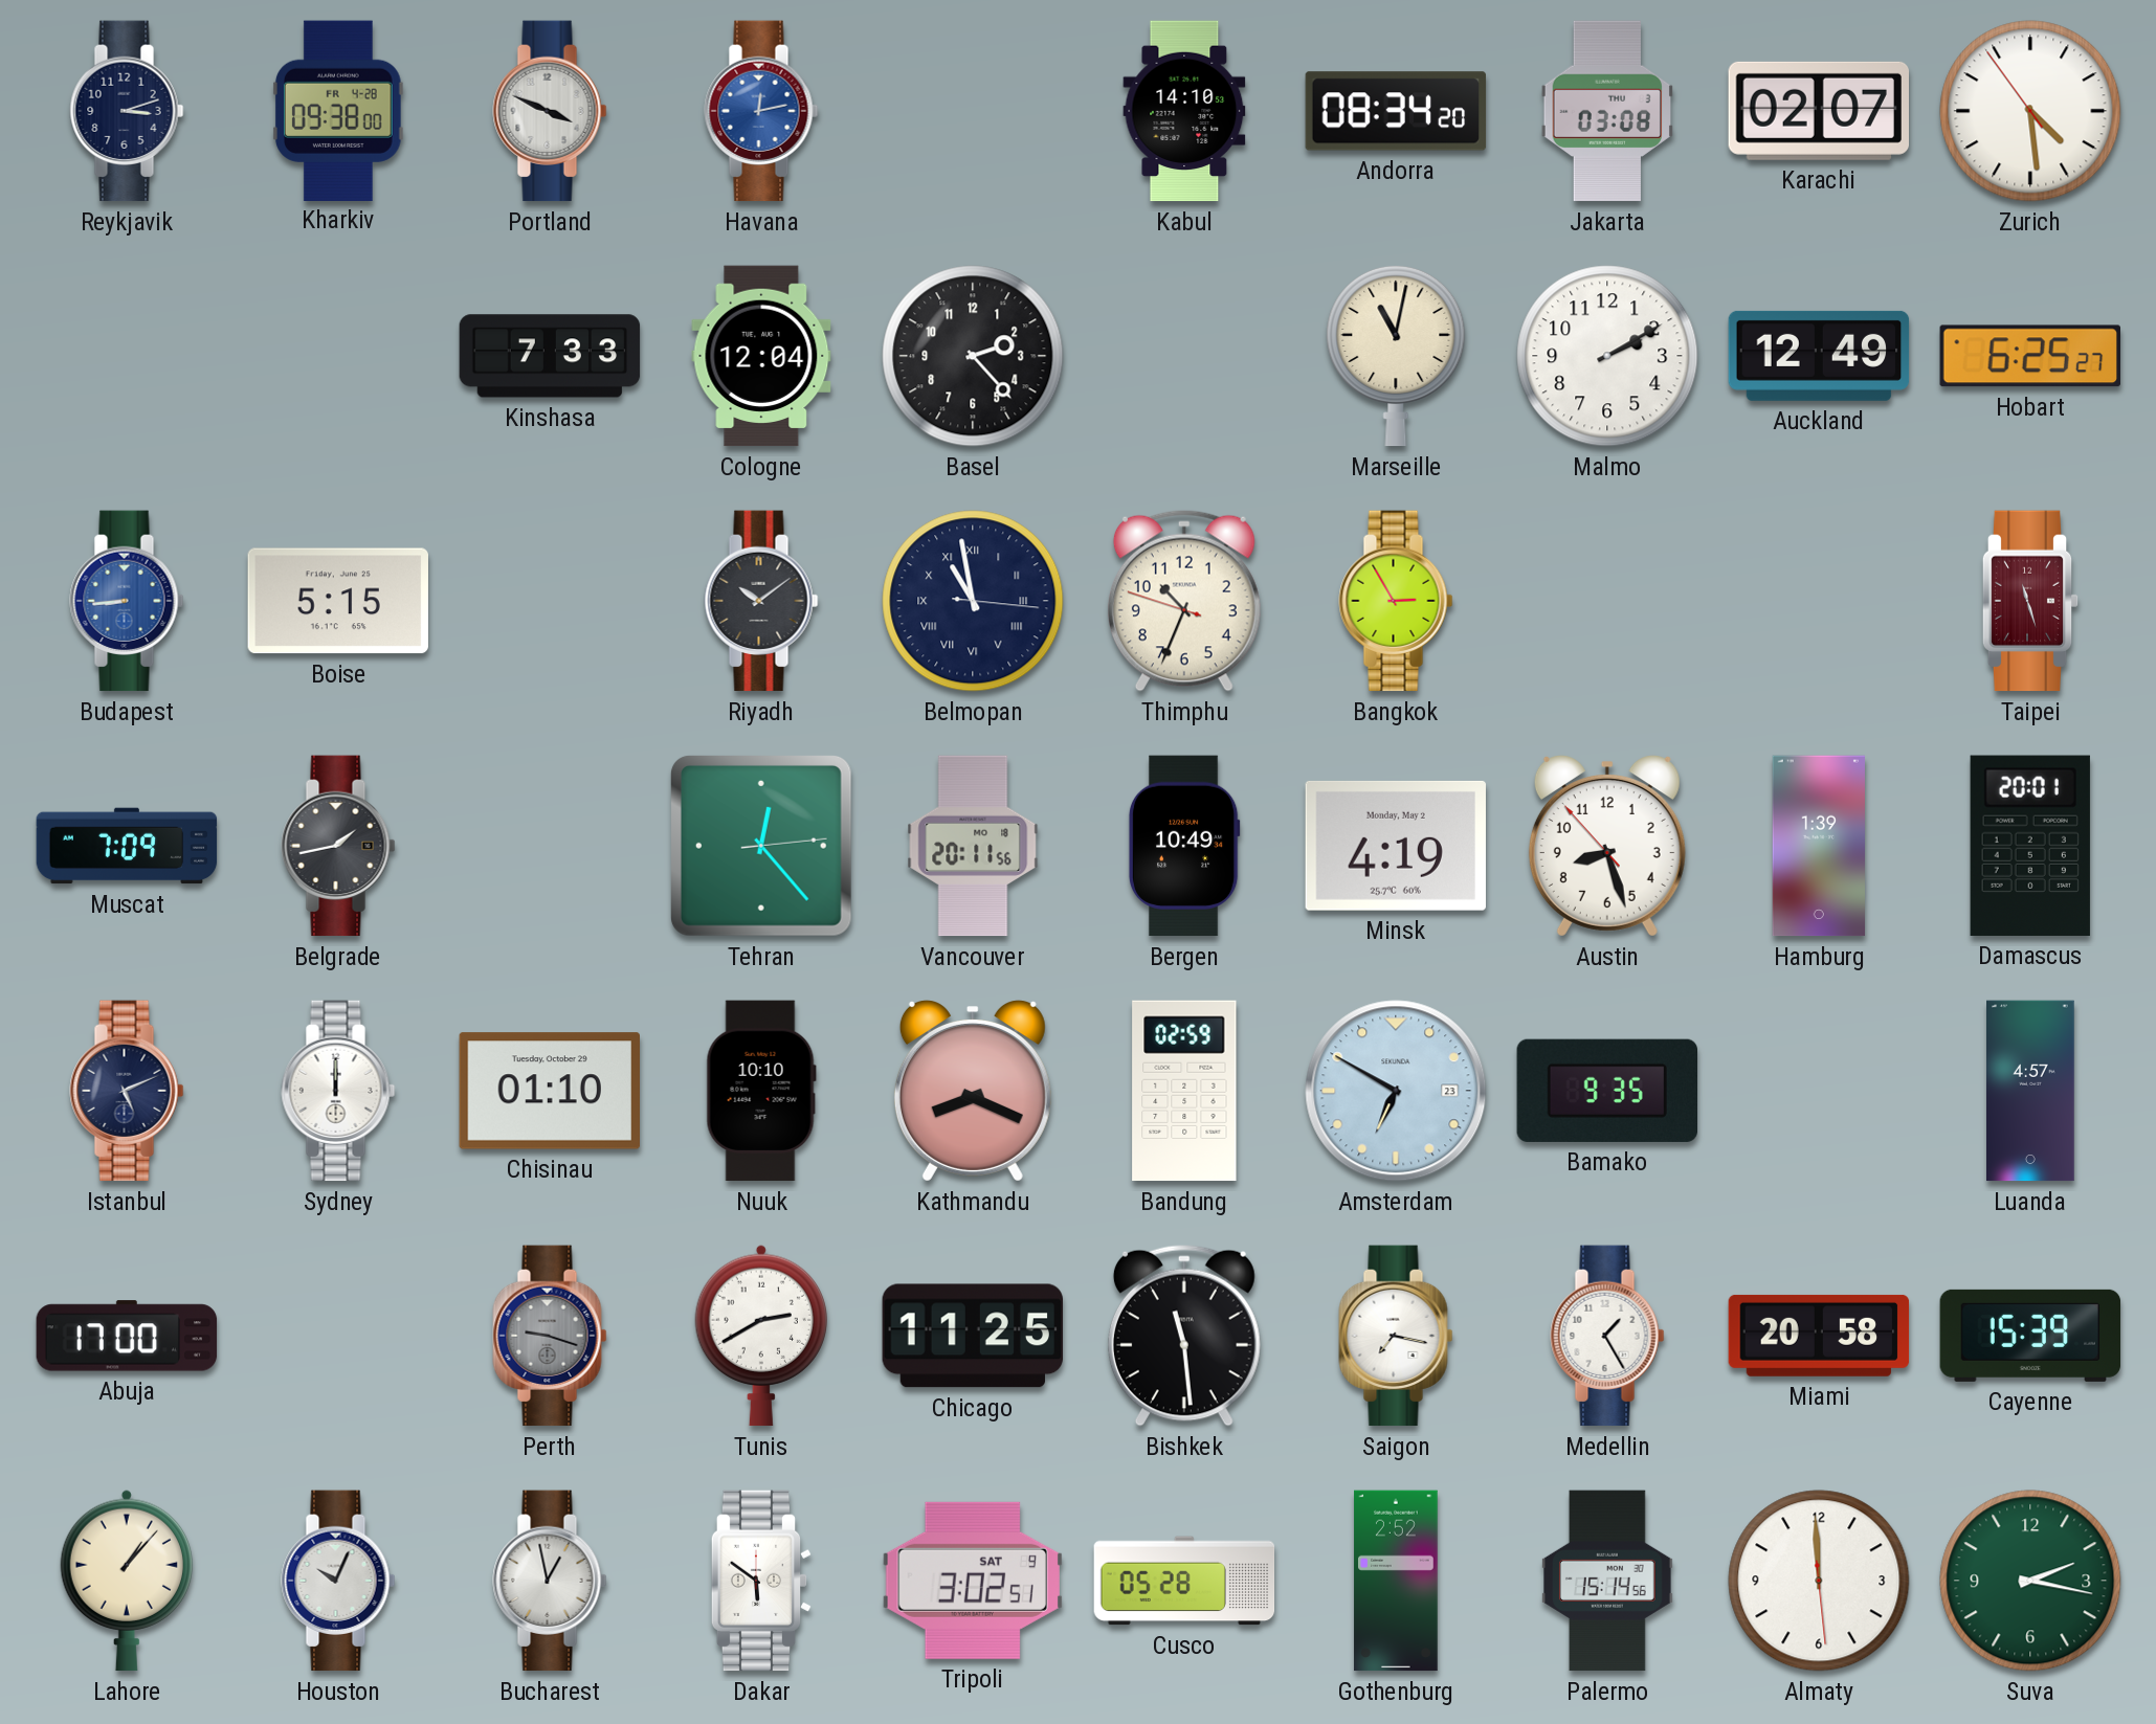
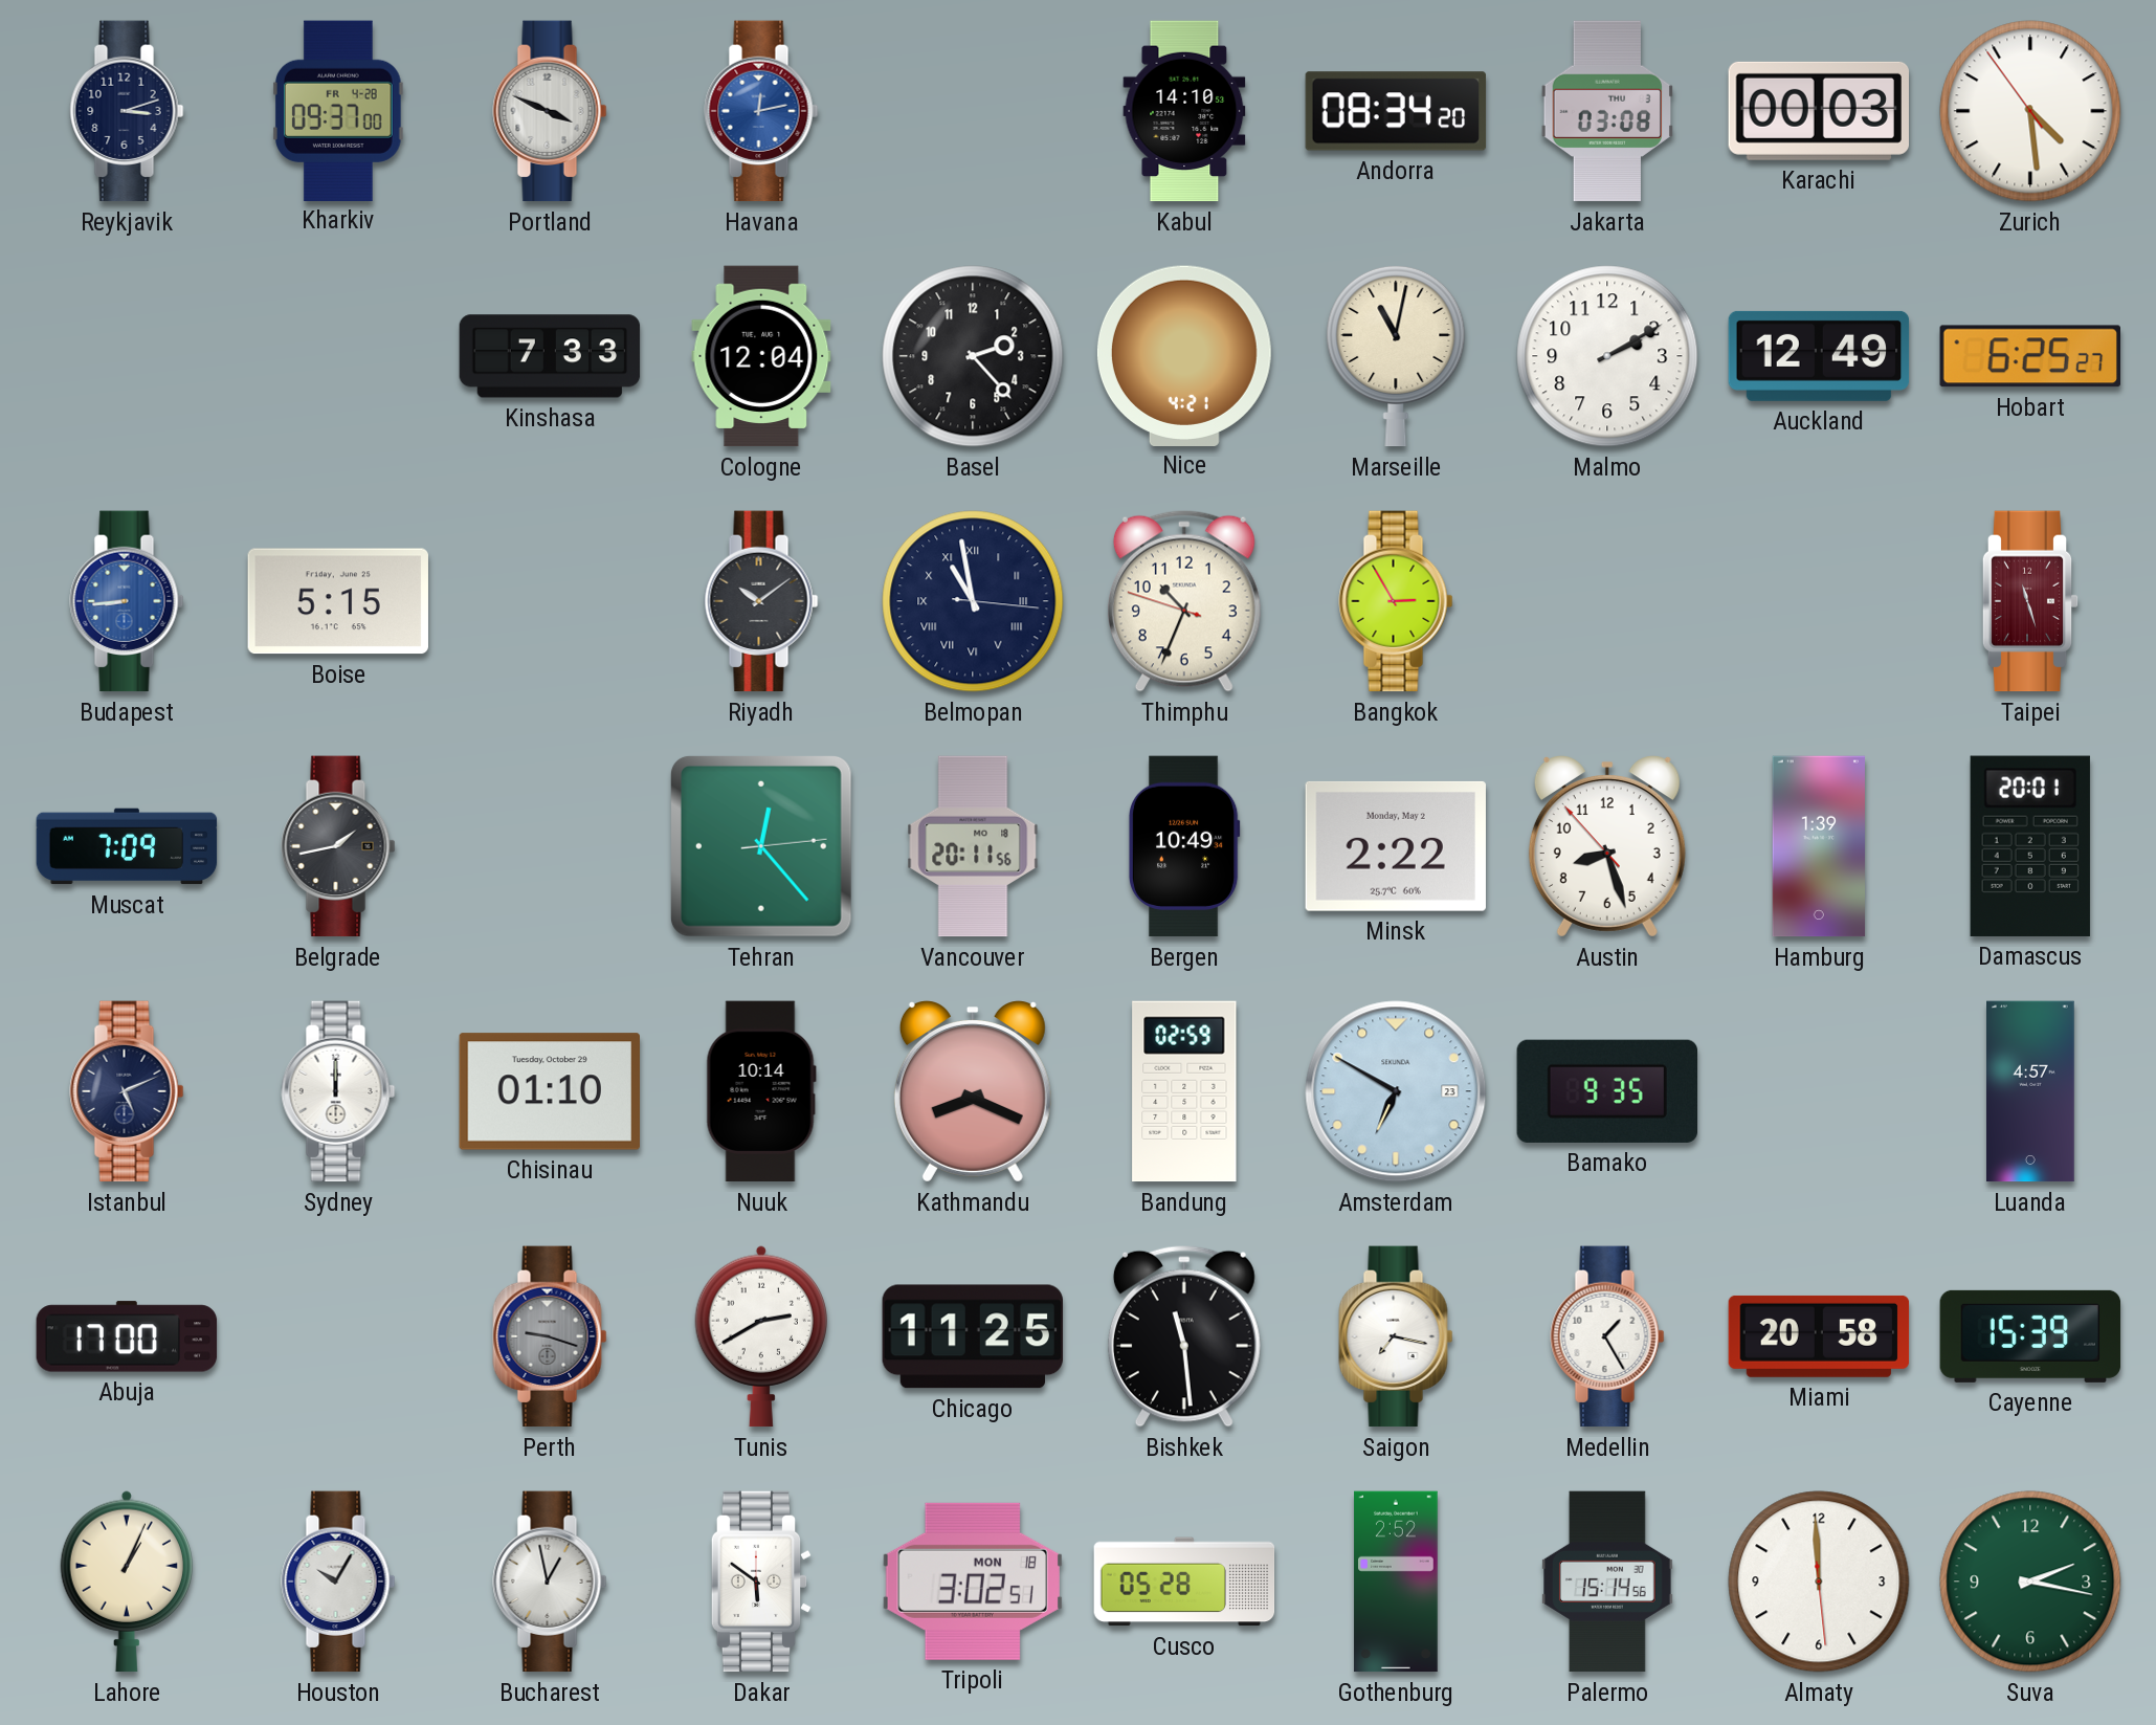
Kharkiv: 09:38 -> 09:37 (339, 110)
Karachi: 02:07 -> 00:03 (1818, 111)
Nice: none -> 4:21 (1184, 355)
Minsk: 4:19 -> 2:22 (1396, 846)
Nuuk: 10:10 -> 10:14 (761, 1091)
Lahore: 1:07 -> 1:04 (126, 1582)
Houston: 10:04 -> 10:05 (338, 1582)
Tripoli date: SAT 9 -> MON 18 (973, 1582)
